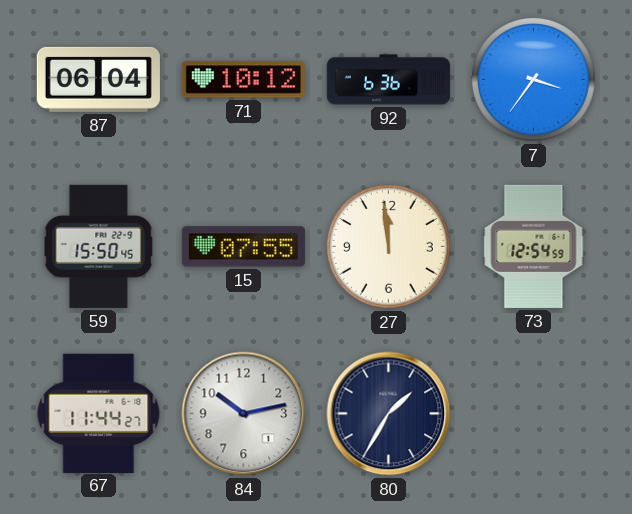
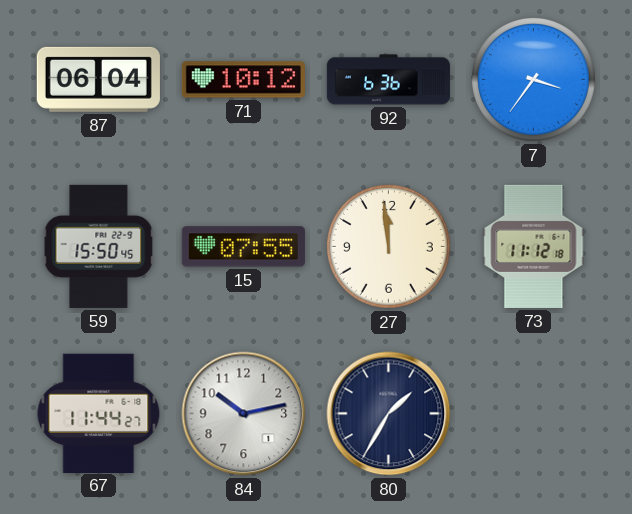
73: 12:54 -> 11:12 (534, 246)
